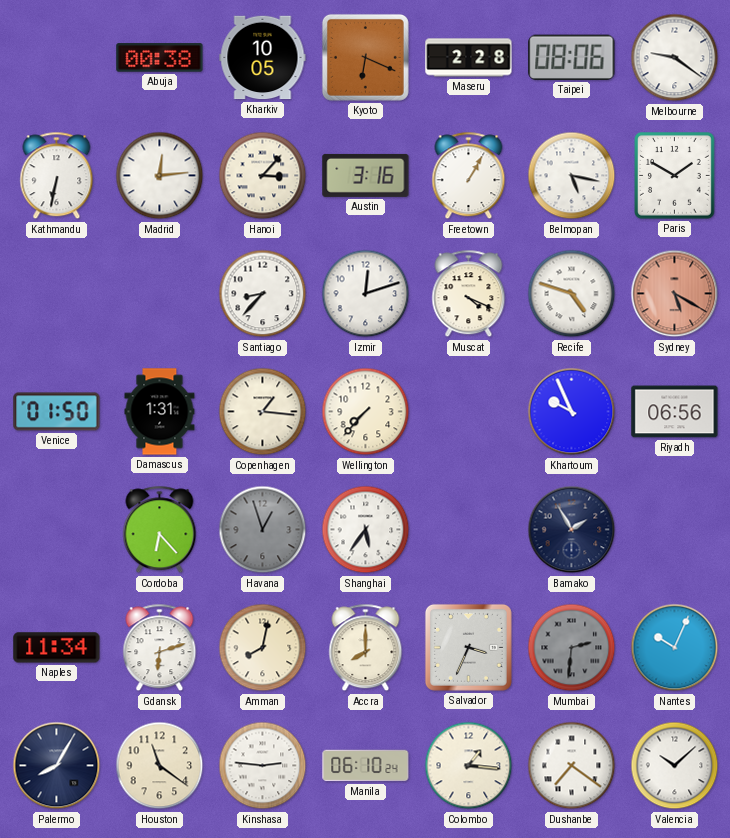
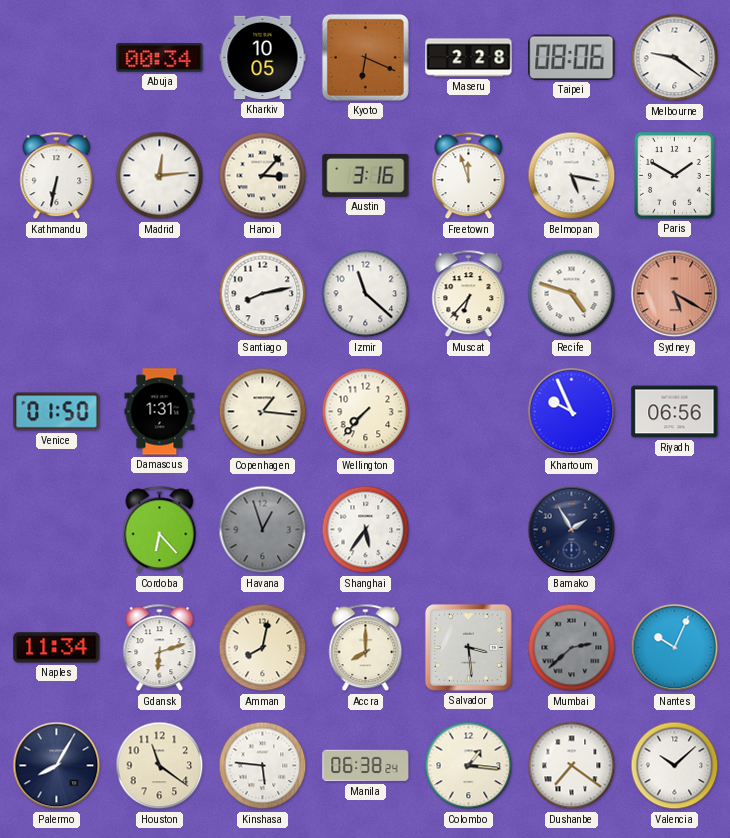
Abuja: 00:38 -> 00:34 (160, 58)
Freetown: 1:05 -> 11:57 (469, 176)
Santiago: 8:37 -> 8:13 (263, 294)
Izmir: 12:12 -> 11:22 (366, 294)
Muscat: 4:19 -> 6:37 (469, 294)
Salvador: 3:34 -> 3:29 (468, 647)
Mumbai: 2:31 -> 2:38 (572, 648)
Kinshasa: 2:46 -> 5:46 (263, 766)
Manila: 06:10 -> 06:38 (366, 766)
